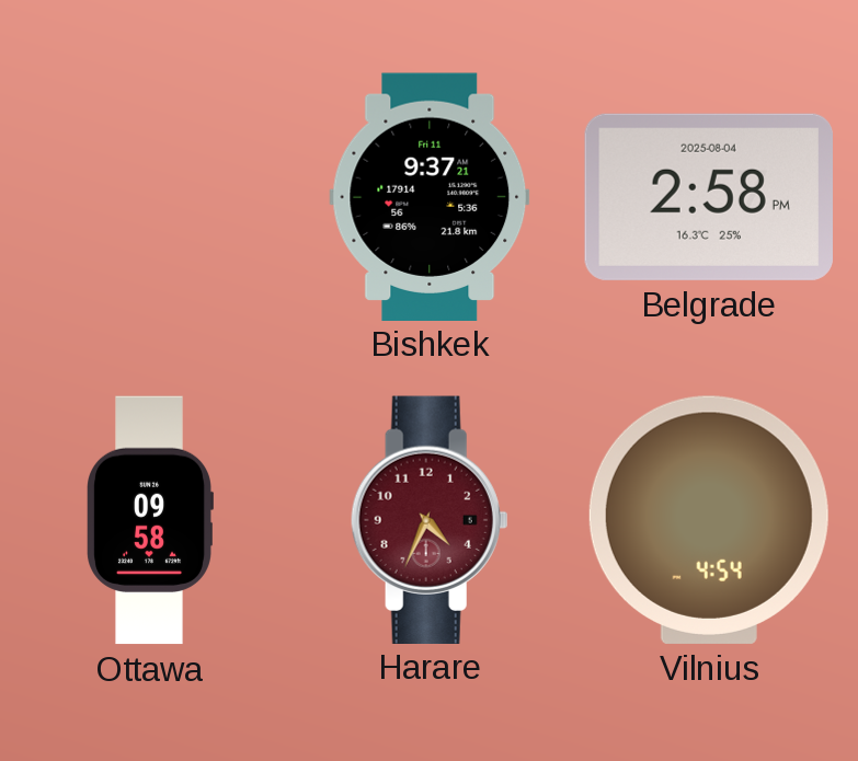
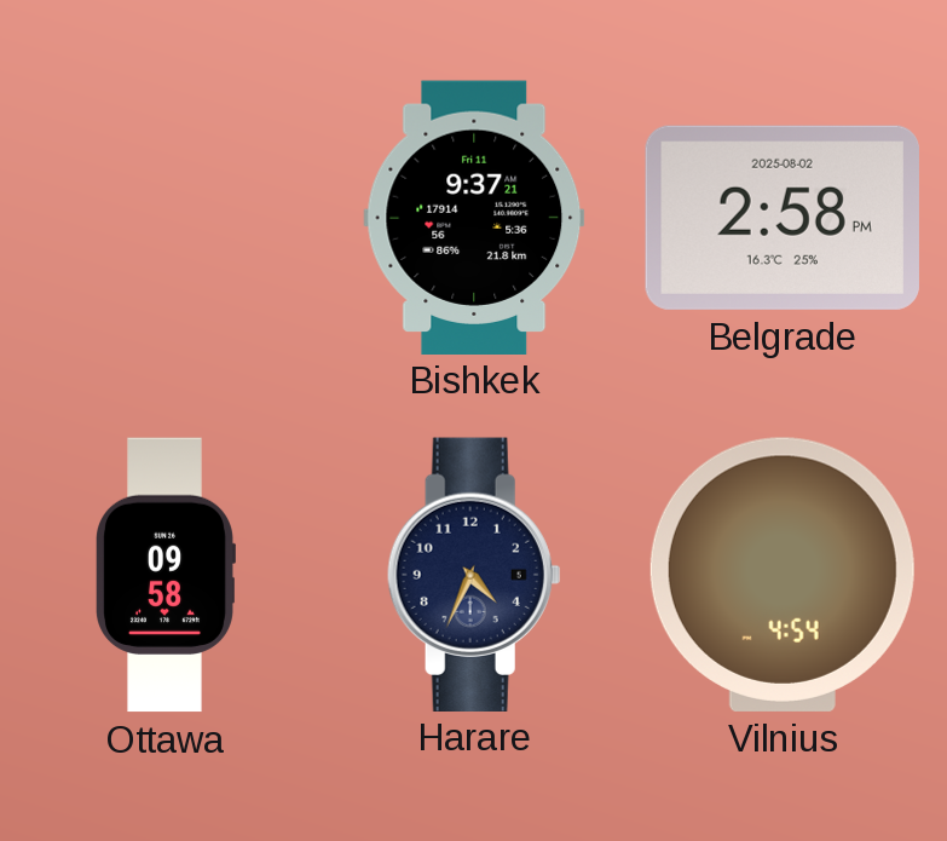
Belgrade date: 2025-08-04 -> 2025-08-02 (783, 218)
Harare dial: burgundy -> navy (474, 574)
